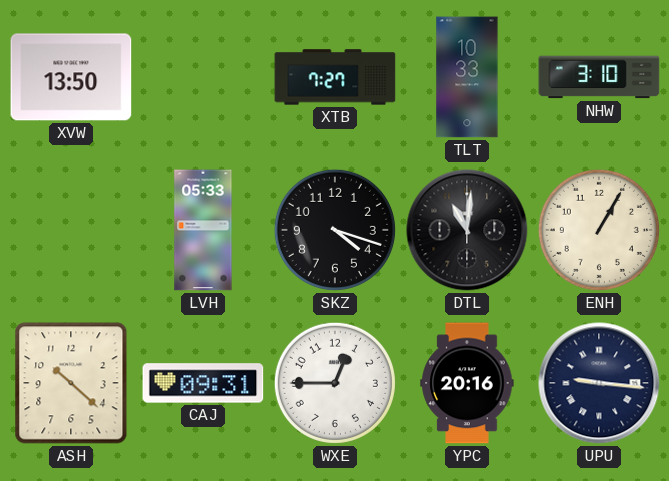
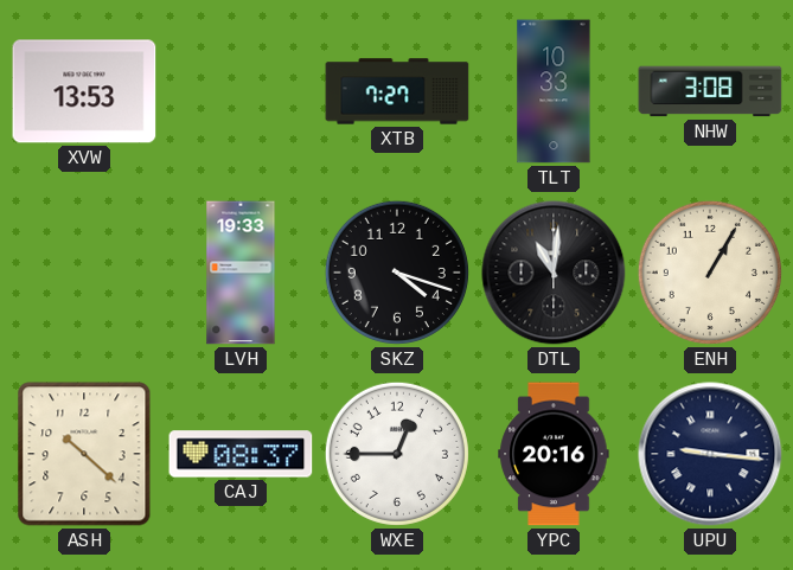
XVW: 13:50 -> 13:53 (84, 91)
NHW: 3:10 -> 3:08 (710, 91)
LVH: 05:33 -> 19:33 (241, 273)
CAJ: 09:31 -> 08:37 (241, 454)
